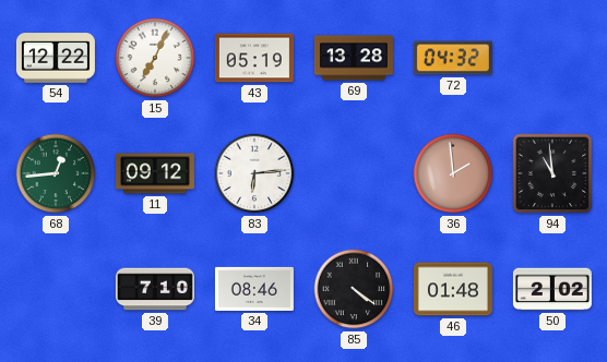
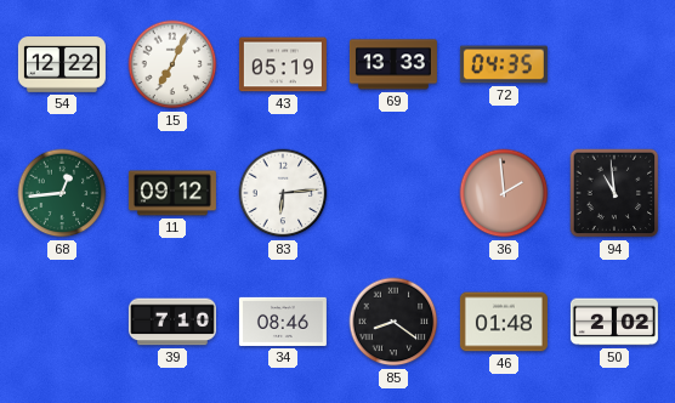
69: 13:28 -> 13:33 (393, 64)
72: 04:32 -> 04:35 (504, 64)
85: 4:21 -> 8:21 (393, 322)
